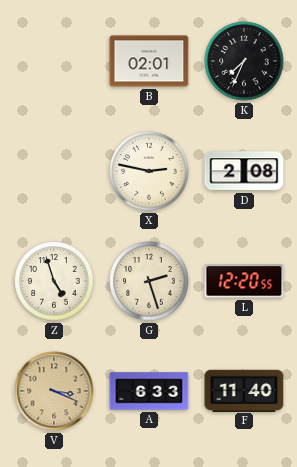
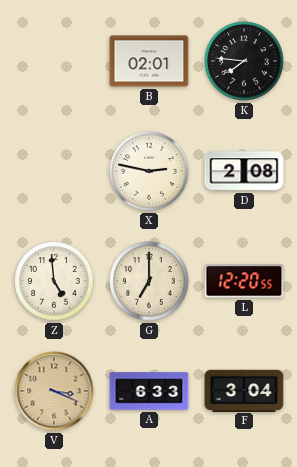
K: 7:34 -> 7:46 (244, 61)
Z: 4:57 -> 4:59 (54, 281)
G: 2:27 -> 7:00 (149, 281)
F: 11:40 -> 3:04 (244, 390)
